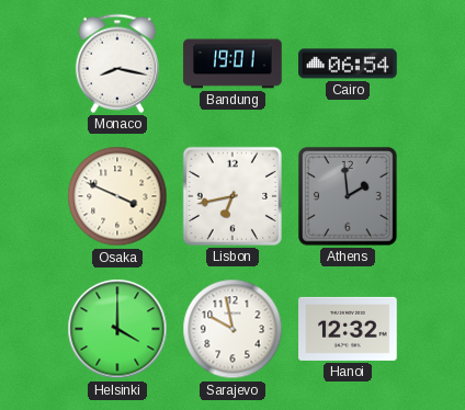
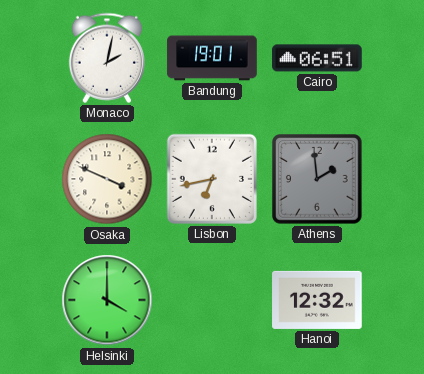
Monaco: 8:17 -> 2:02 (107, 58)
Cairo: 06:54 -> 06:51 (317, 58)
Sarajevo: 9:58 -> none (232, 329)
